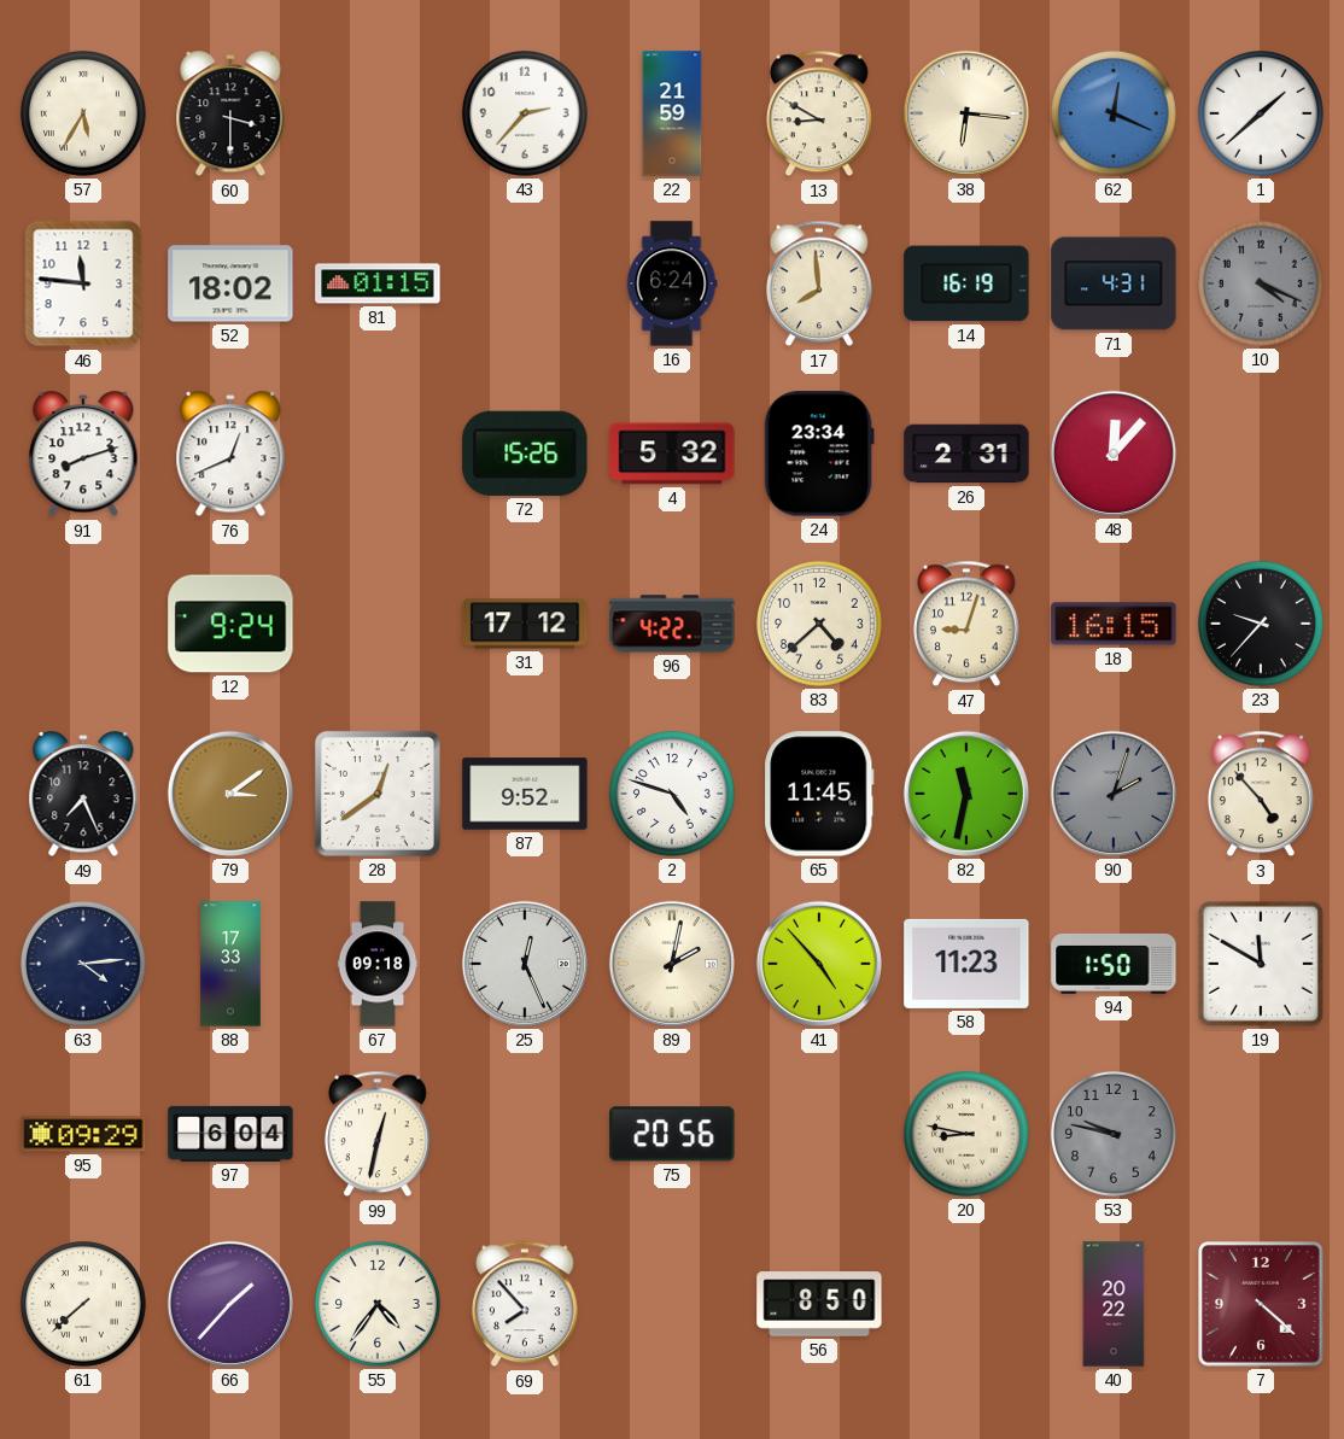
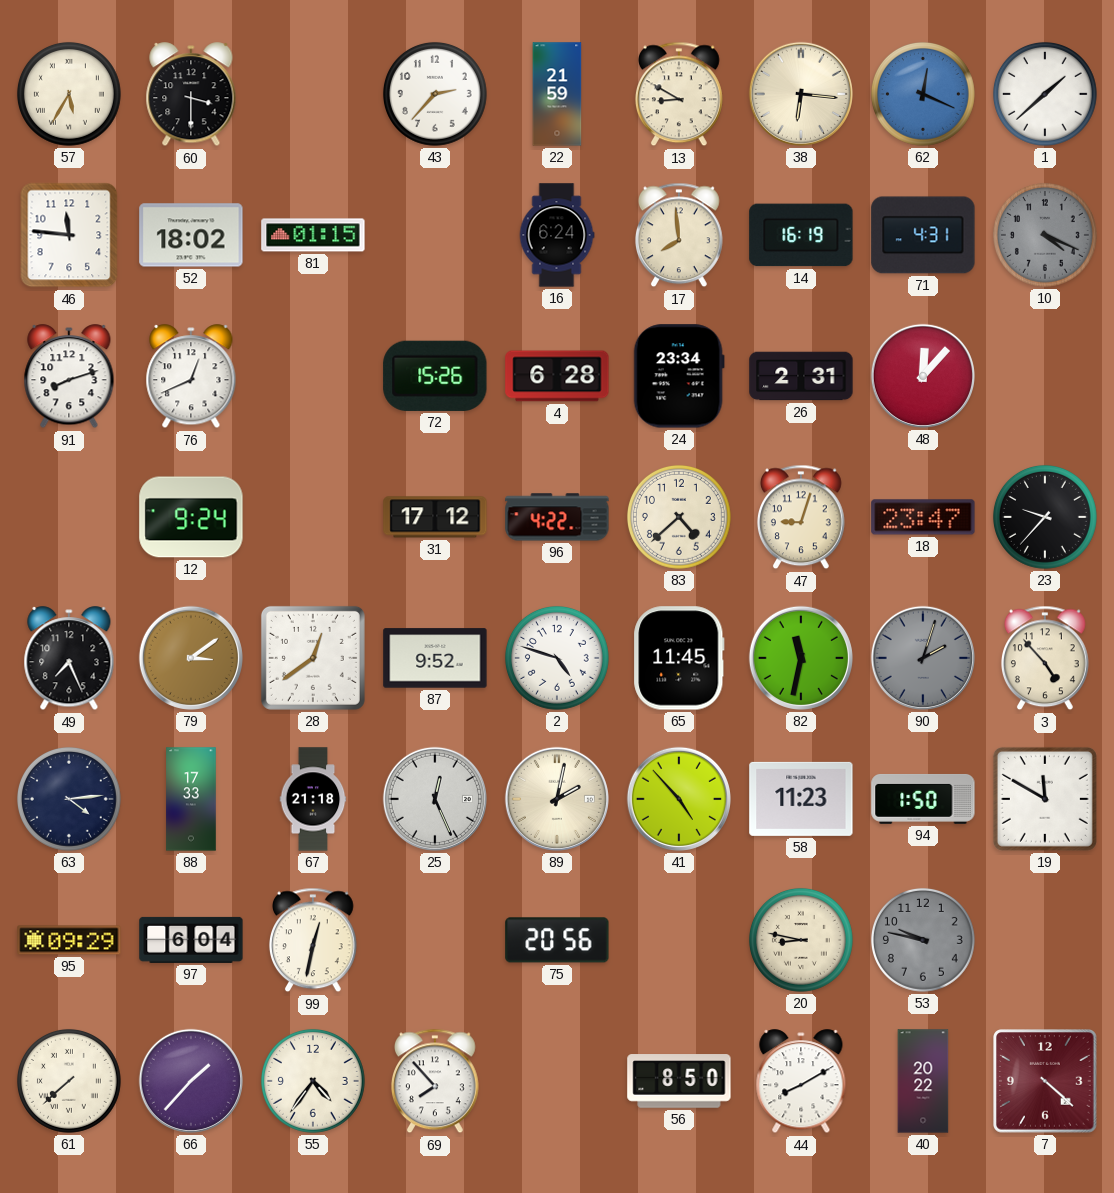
4: 5:32 -> 6:28 (557, 376)
18: 16:15 -> 23:47 (923, 517)
67: 09:18 -> 21:18 (313, 799)
44: none -> 8:10 (801, 1082)
